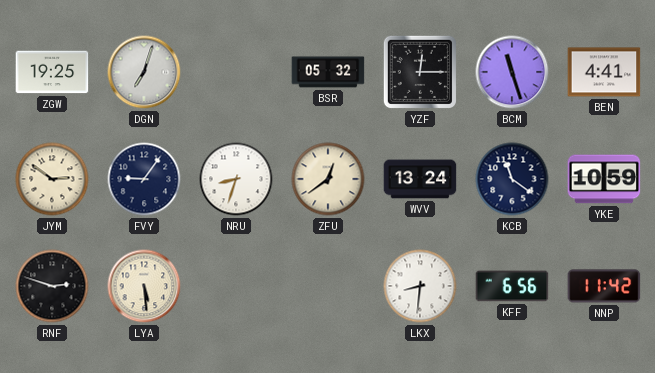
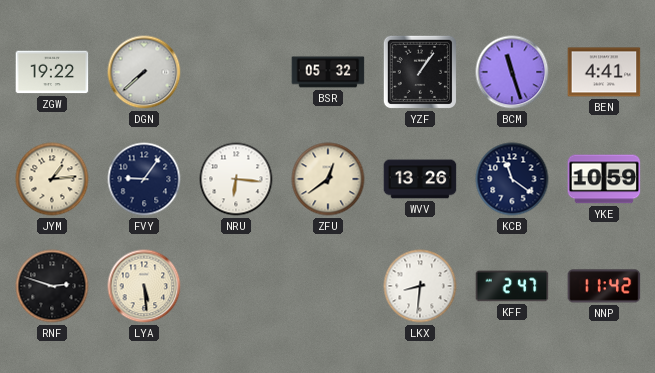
ZGW: 19:25 -> 19:22 (52, 72)
DGN: 7:03 -> 7:38 (144, 72)
YZF: 12:15 -> 1:06 (420, 72)
JYM: 2:51 -> 1:14 (52, 179)
NRU: 8:33 -> 6:16 (236, 179)
WVV: 13:24 -> 13:26 (420, 179)
KFF: 6:56 -> 2:47 (512, 286)
